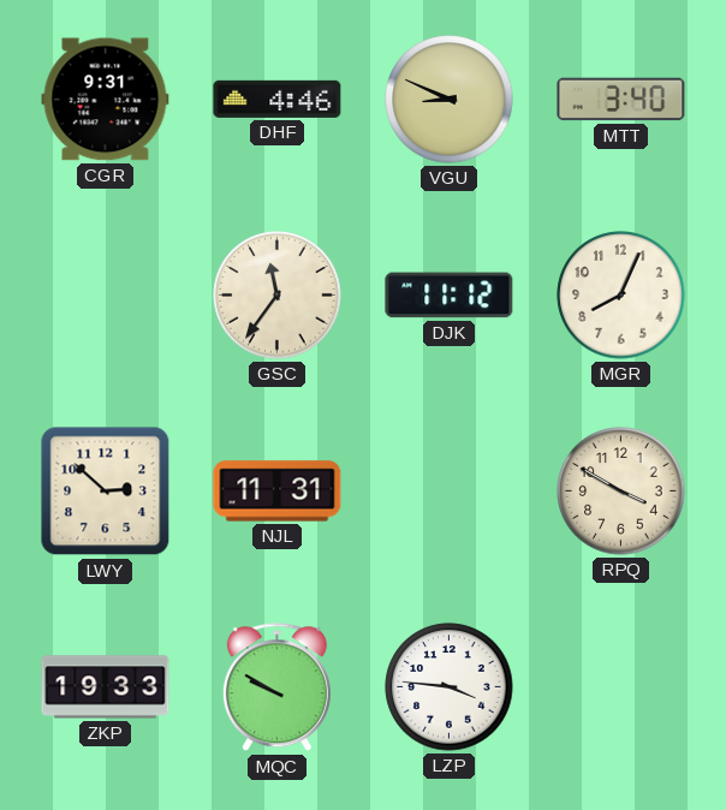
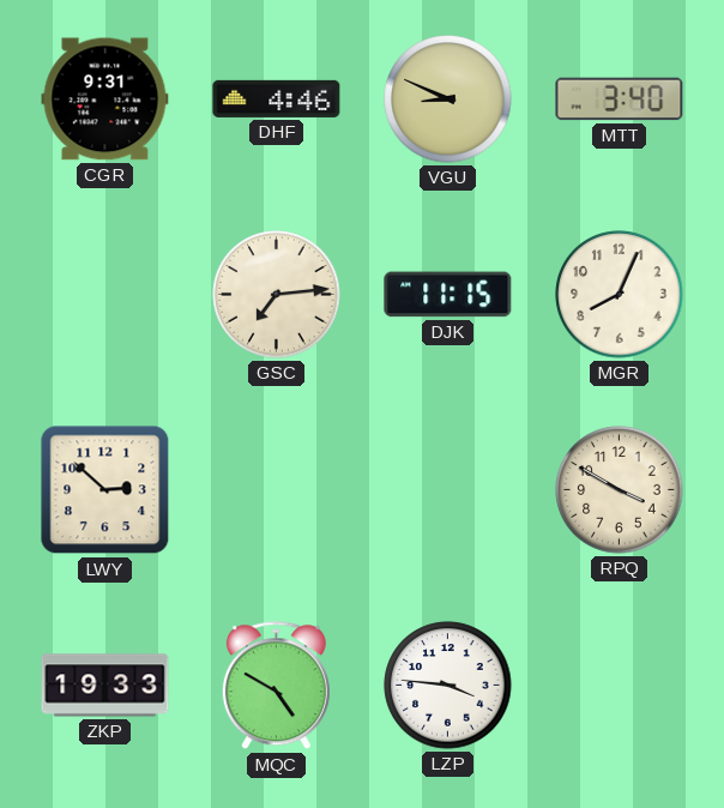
GSC: 11:36 -> 7:14 (277, 295)
DJK: 11:12 -> 11:15 (448, 295)
NJL: 11:31 -> none (278, 492)
MQC: 9:50 -> 4:50 (276, 686)
